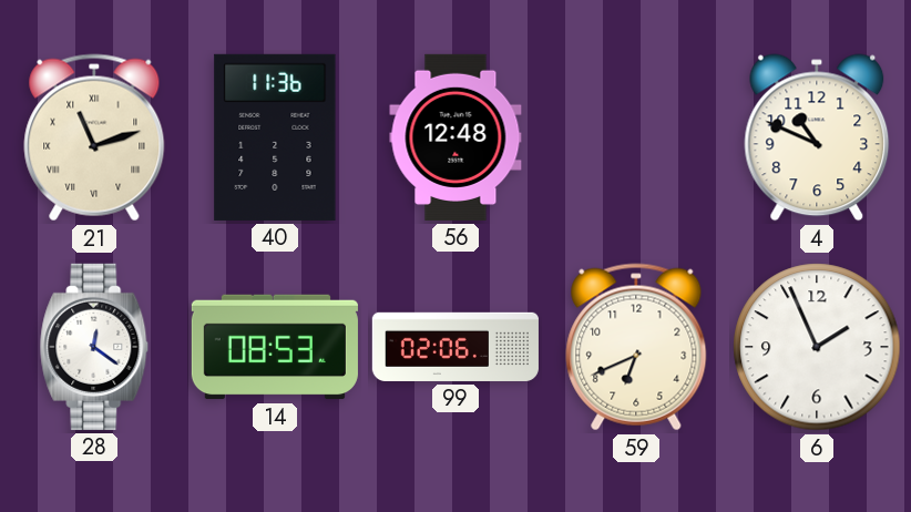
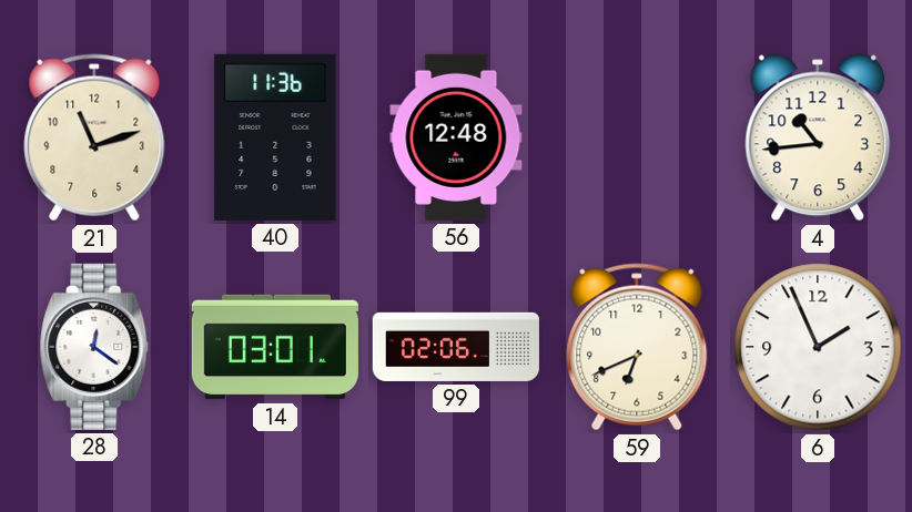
21 numerals: Roman -> Arabic (94, 137)
4: 10:49 -> 10:44 (818, 137)
14: 08:53 -> 03:01 (275, 347)
